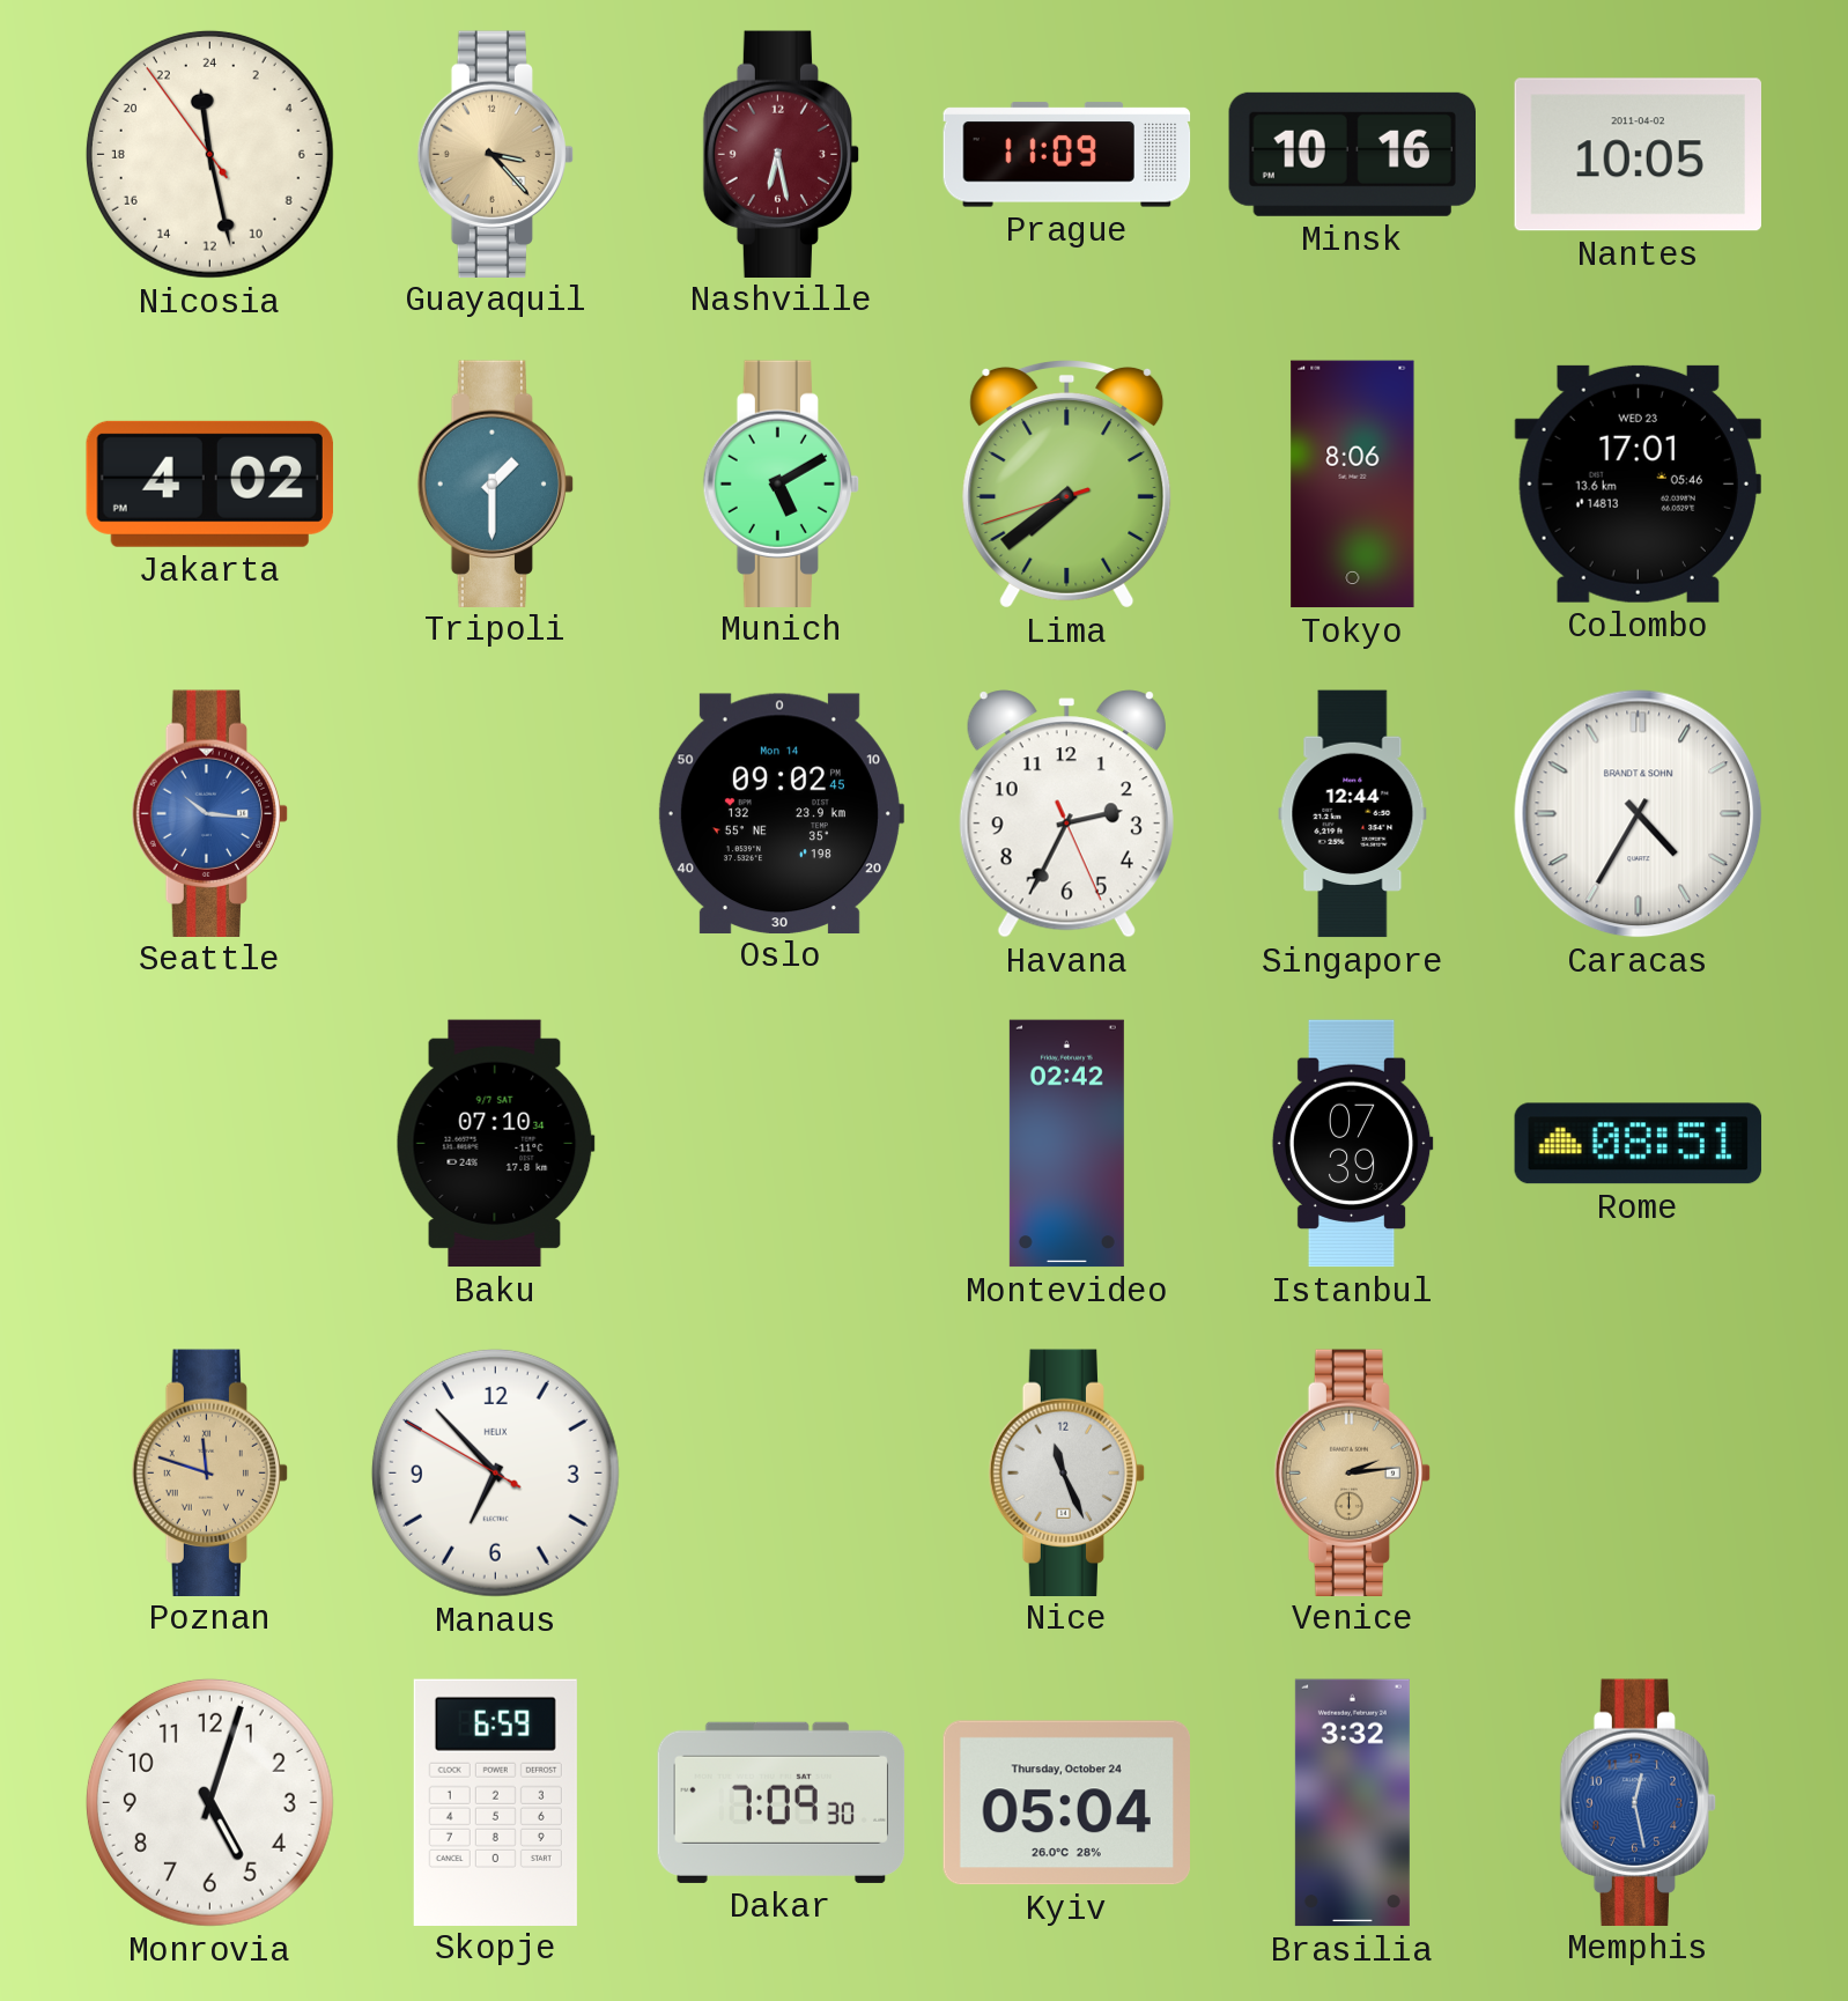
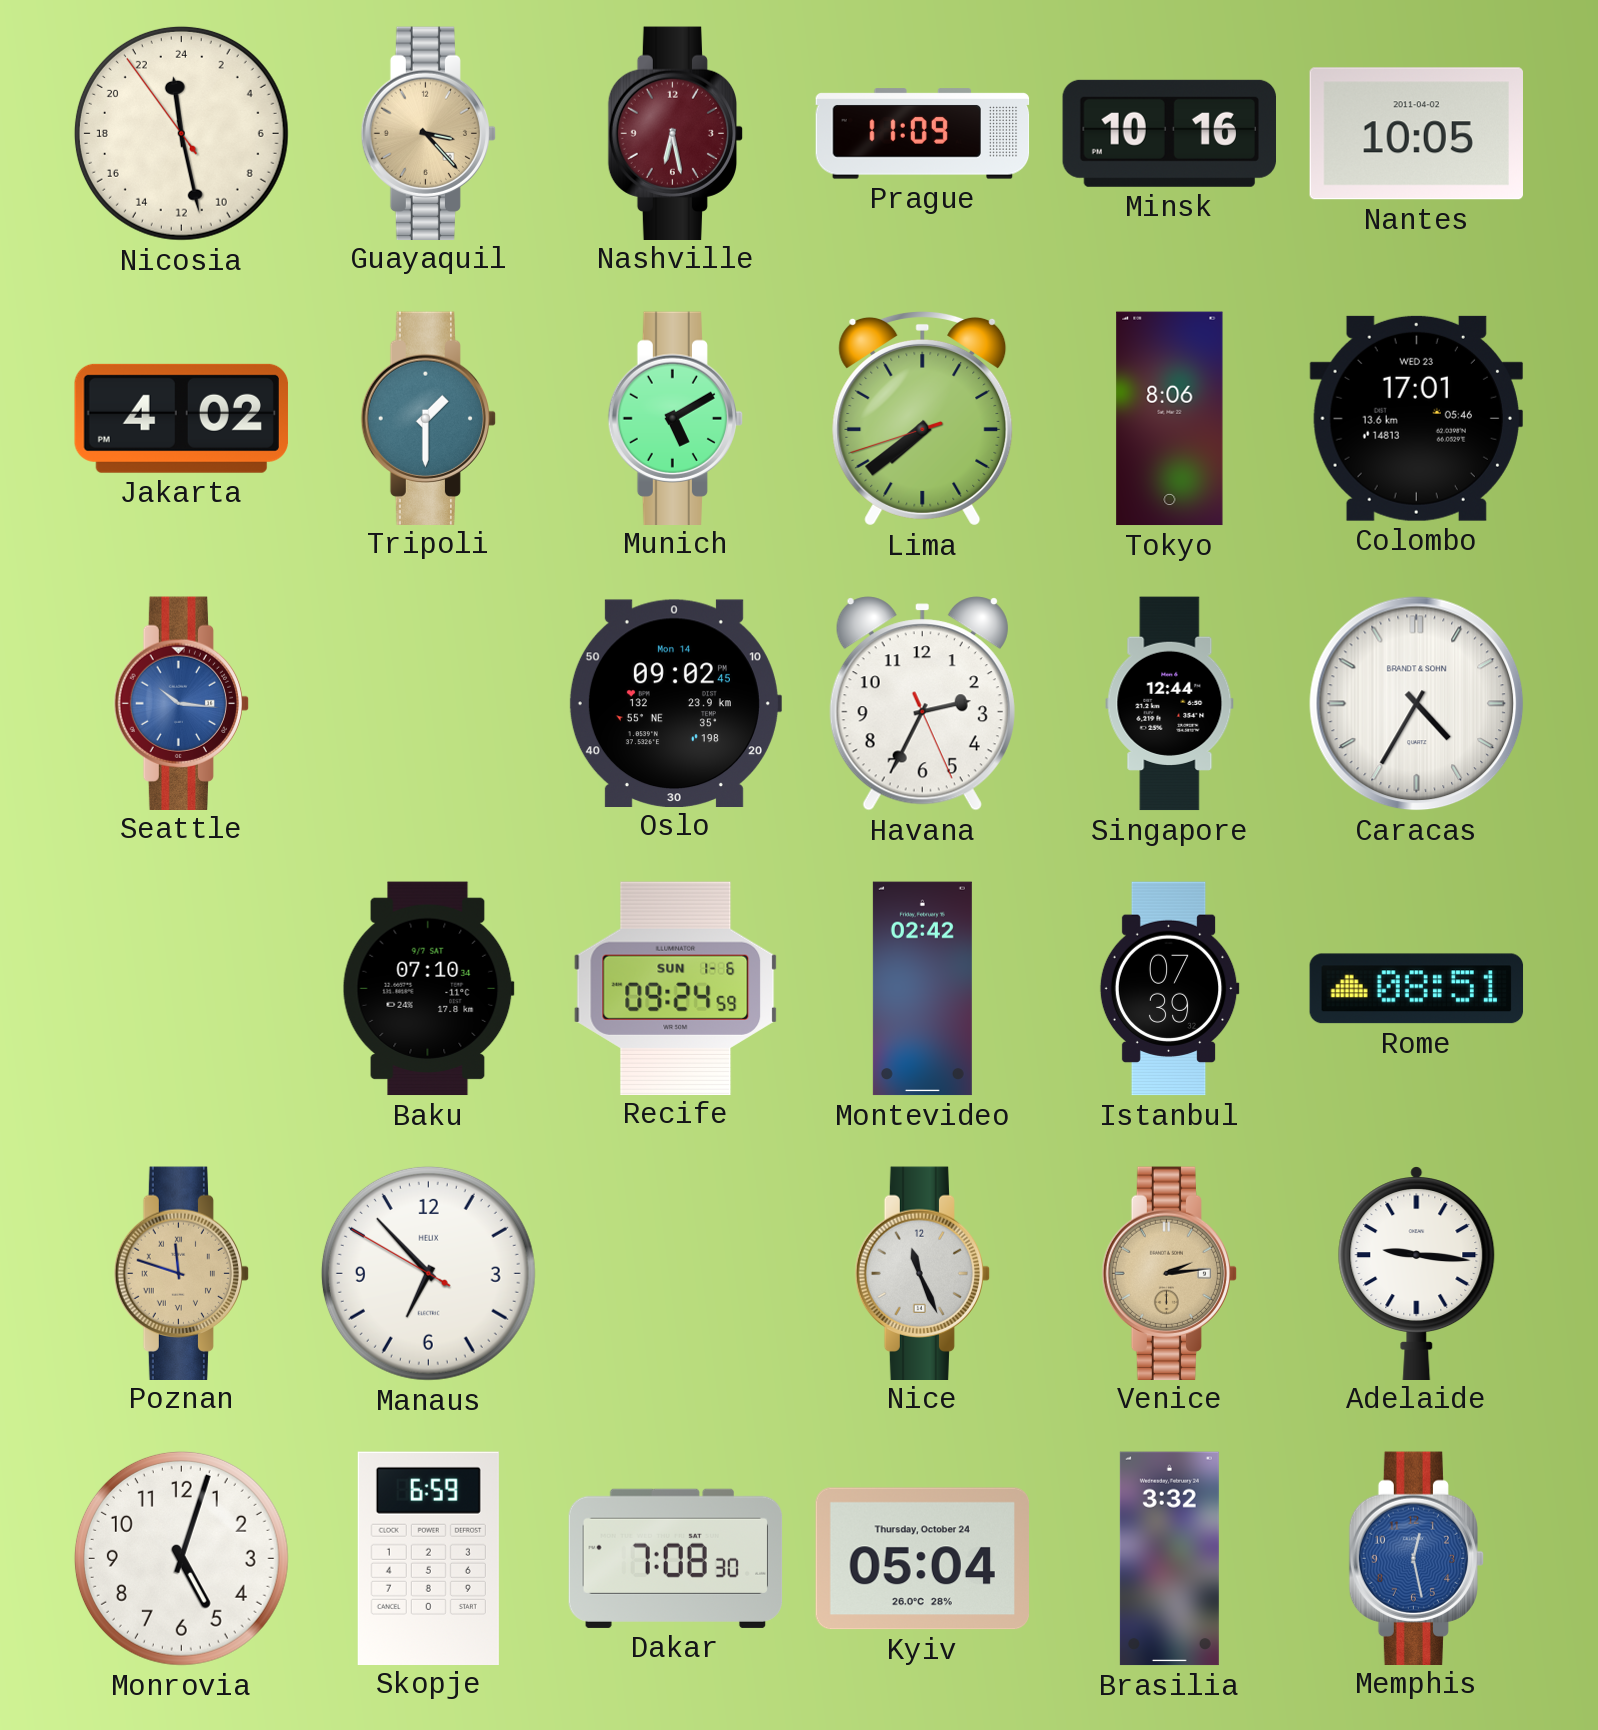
Recife: none -> 09:24 (676, 988)
Adelaide: none -> 9:16 (1417, 1273)
Dakar: 7:09 -> 7:08 (676, 1558)
